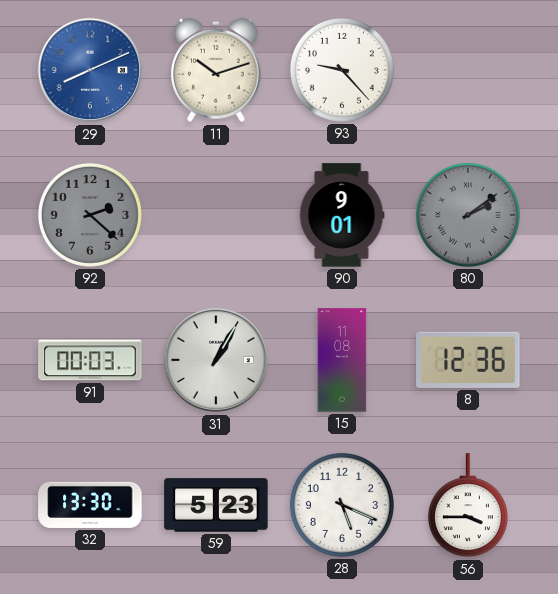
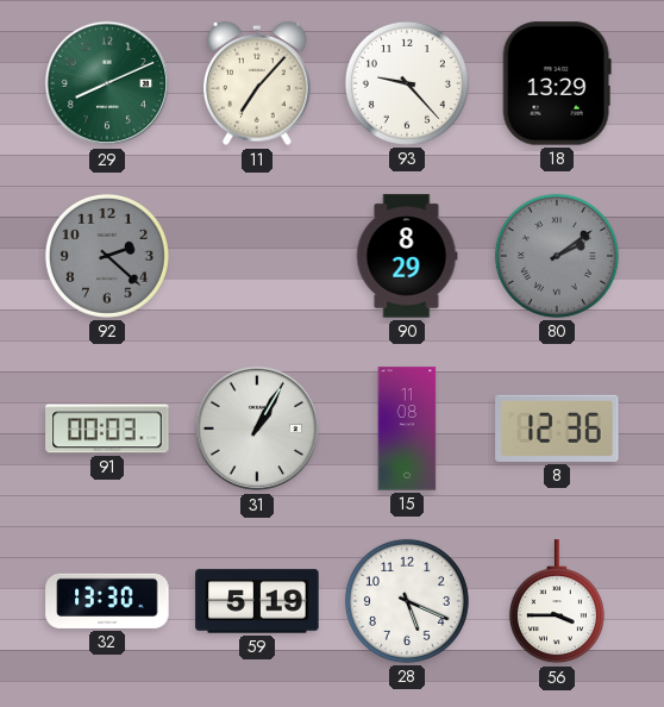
29 dial: blue -> green (107, 83)
11: 10:12 -> 7:07 (258, 83)
18: none -> 13:29 (557, 83)
90: 9:01 -> 8:29 (407, 256)
59: 5:23 -> 5:19 (257, 601)
